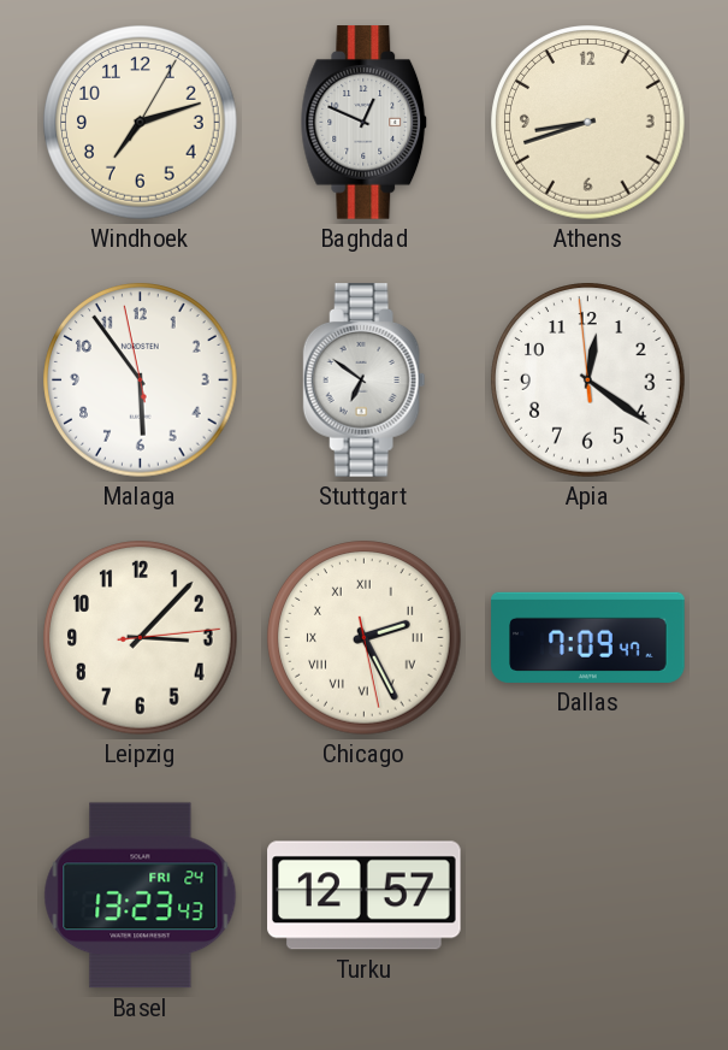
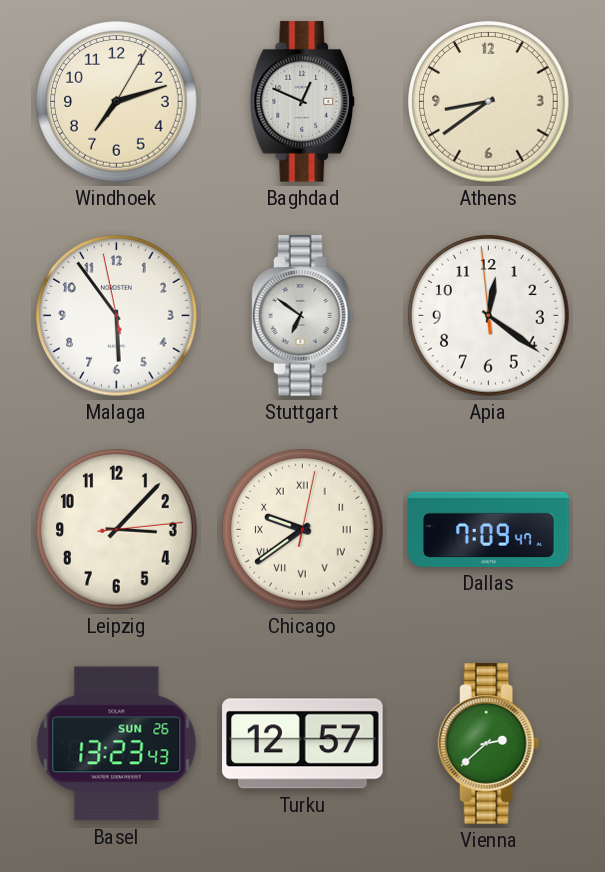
Athens: 8:42 -> 8:39 (489, 102)
Chicago: 2:25 -> 9:39 (303, 530)
Basel date: FRI 24 -> SUN 26 (117, 744)
Vienna: none -> 2:38 (489, 744)
